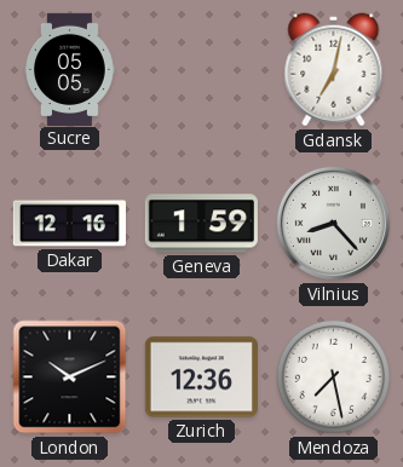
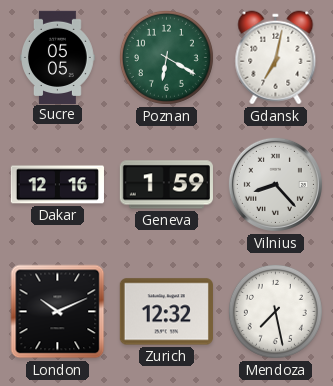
Poznan: none -> 6:20 (166, 57)
Zurich: 12:36 -> 12:32 (166, 312)
